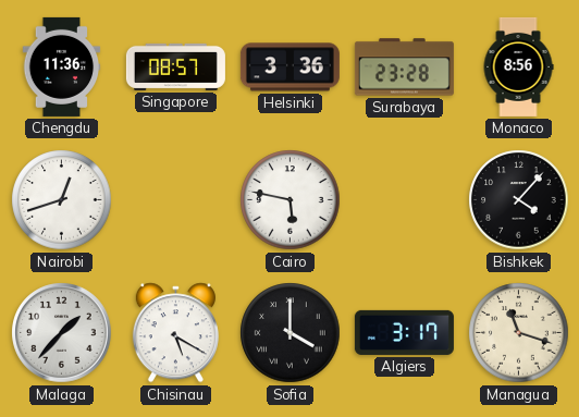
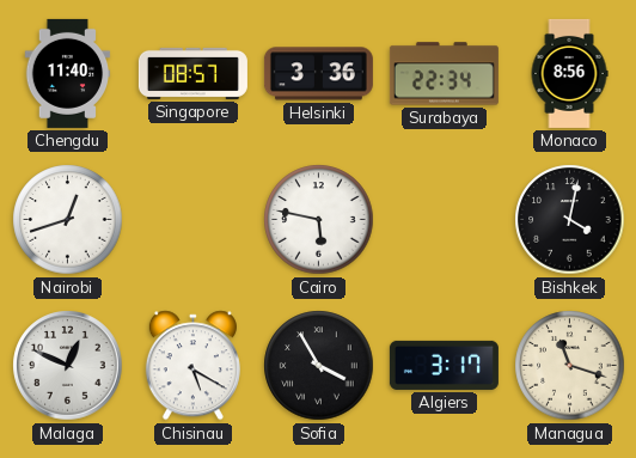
Chengdu: 11:36 -> 11:40 (68, 73)
Surabaya: 23:28 -> 22:34 (444, 74)
Bishkek: 4:07 -> 4:02 (570, 220)
Malaga: 1:37 -> 12:49 (68, 366)
Sofia: 4:00 -> 3:55 (319, 366)
